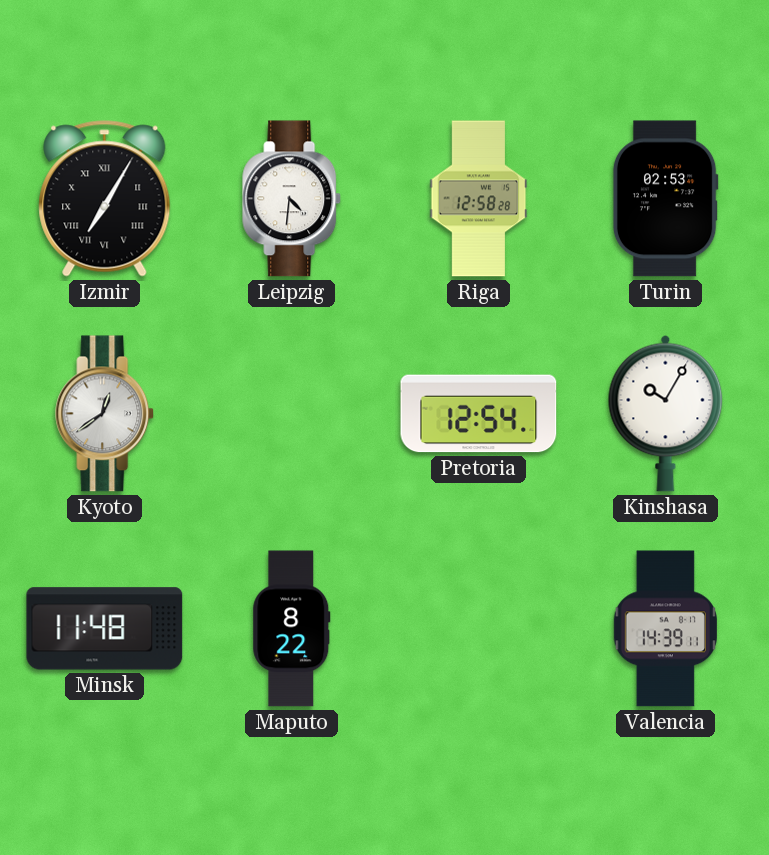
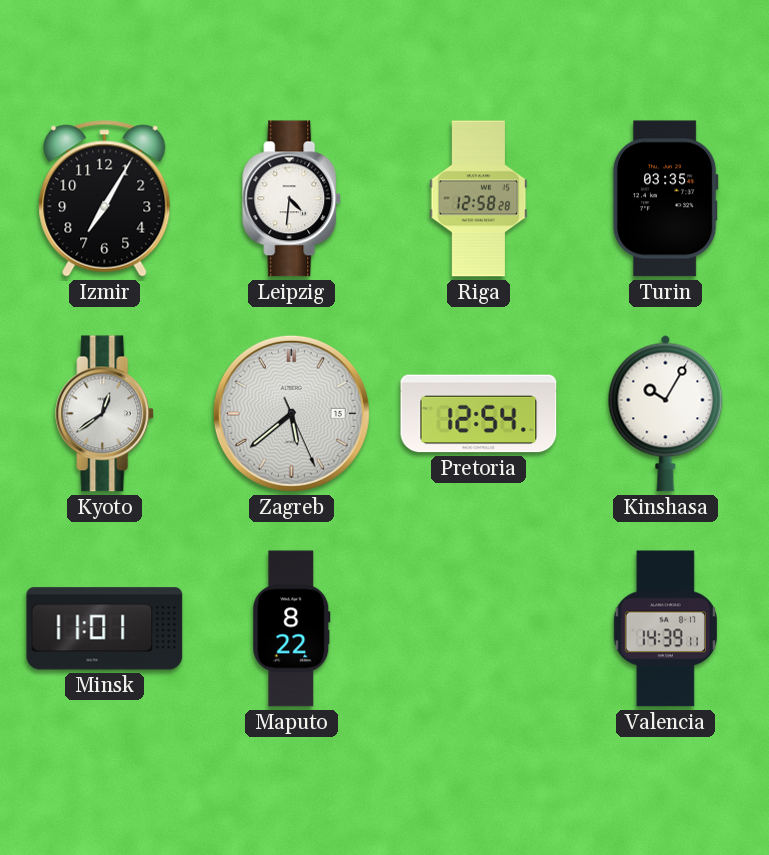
Izmir numerals: Roman -> Arabic (105, 199)
Turin: 02:53 -> 03:35 (665, 199)
Zagreb: none -> 5:38 (291, 413)
Minsk: 11:48 -> 11:01 (105, 629)
